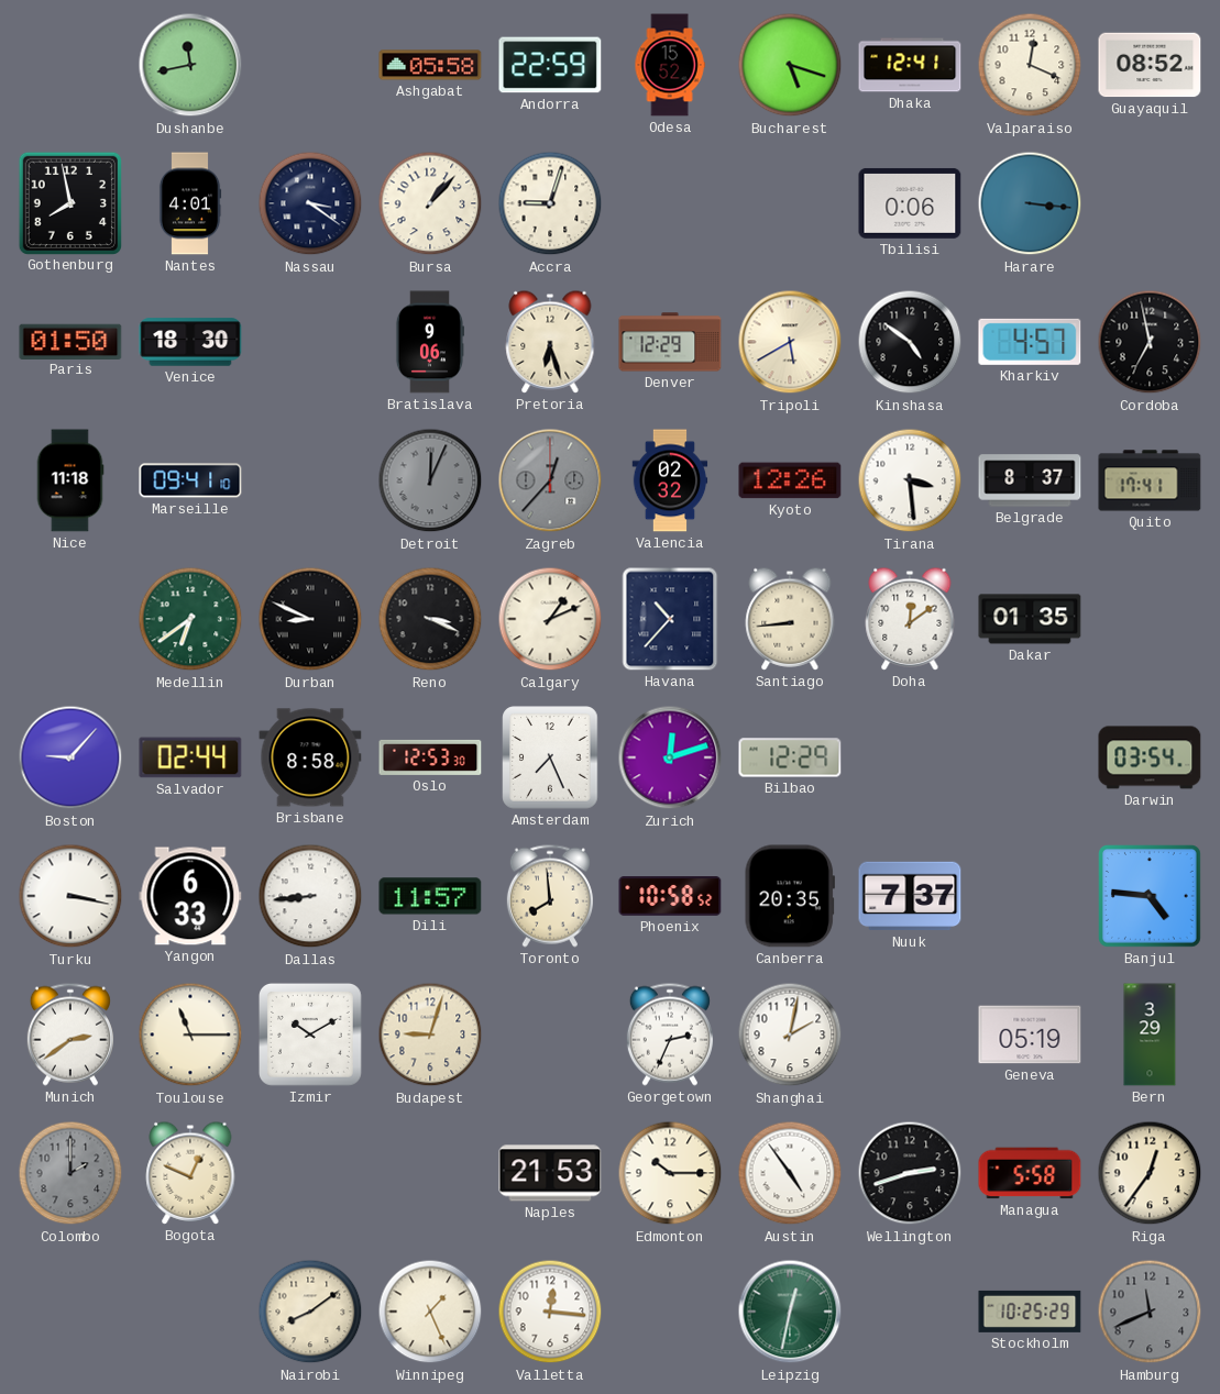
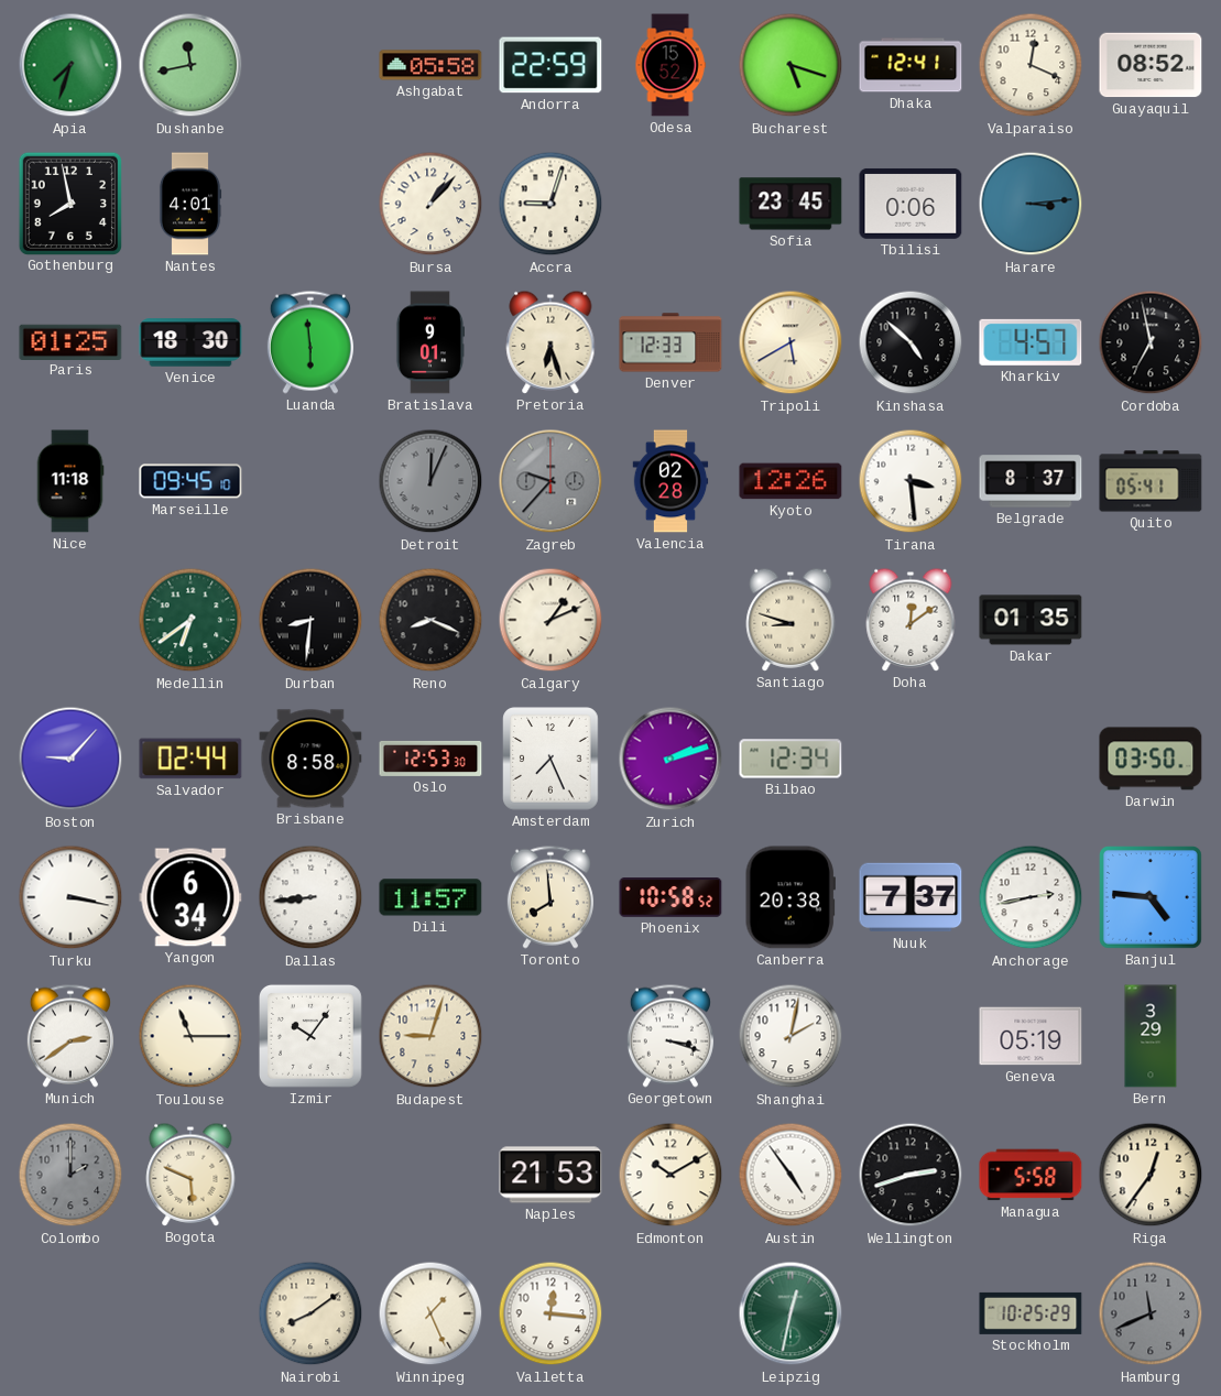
Apia: none -> 7:33 (70, 65)
Nassau: 3:21 -> none (310, 203)
Sofia: none -> 23:45 (791, 204)
Harare: 3:16 -> 3:14 (1031, 204)
Paris: 01:50 -> 01:25 (70, 341)
Luanda: none -> 5:59 (310, 342)
Bratislava: 9:06 -> 9:01 (429, 342)
Denver: 12:29 -> 12:33 (671, 342)
Kinshasa: 4:51 -> 4:52 (911, 342)
Marseille: 09:41 -> 09:45 (190, 481)
Zagreb: 12:37 -> 9:37 (550, 481)
Valencia: 02:32 -> 02:28 (671, 481)
Quito: 17:41 -> 05:41 (1151, 481)
Durban: 8:49 -> 8:31 (310, 620)
Reno: 3:19 -> 8:19 (430, 620)
Havana: 10:37 -> none (670, 619)
Santiago: 8:44 -> 8:48 (791, 620)
Zurich: 12:12 -> 2:12 (671, 759)
Bilbao: 12:29 -> 12:34 (791, 759)
Darwin: 03:54 -> 03:50 (1151, 759)
Yangon: 6:33 -> 6:34 (190, 897)
Canberra: 20:35 -> 20:38 (791, 897)
Anchorage: none -> 2:43 (1031, 897)
Izmir: 10:10 -> 10:06 (310, 1036)
Georgetown: 2:34 -> 3:18 (671, 1036)
Bogota: 12:49 -> 5:49 (190, 1175)
Edmonton: 10:15 -> 10:10 (671, 1175)
